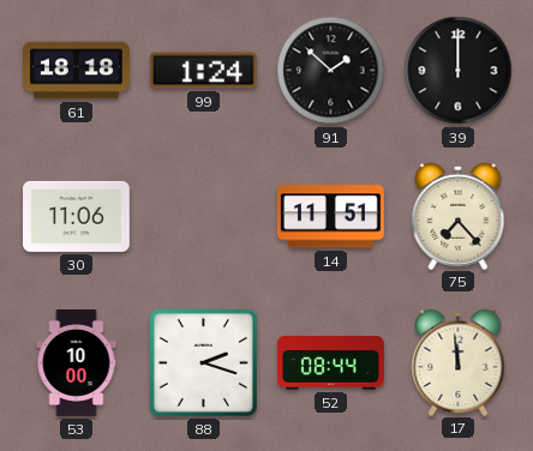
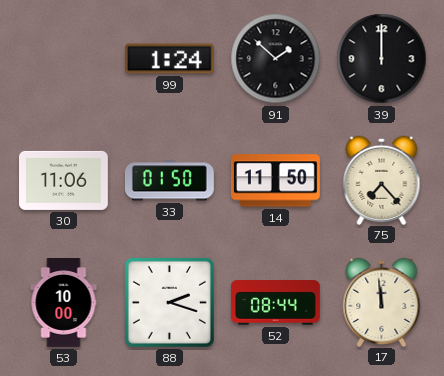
61: 18:18 -> none (77, 71)
33: none -> 01:50 (169, 181)
14: 11:51 -> 11:50 (276, 181)
